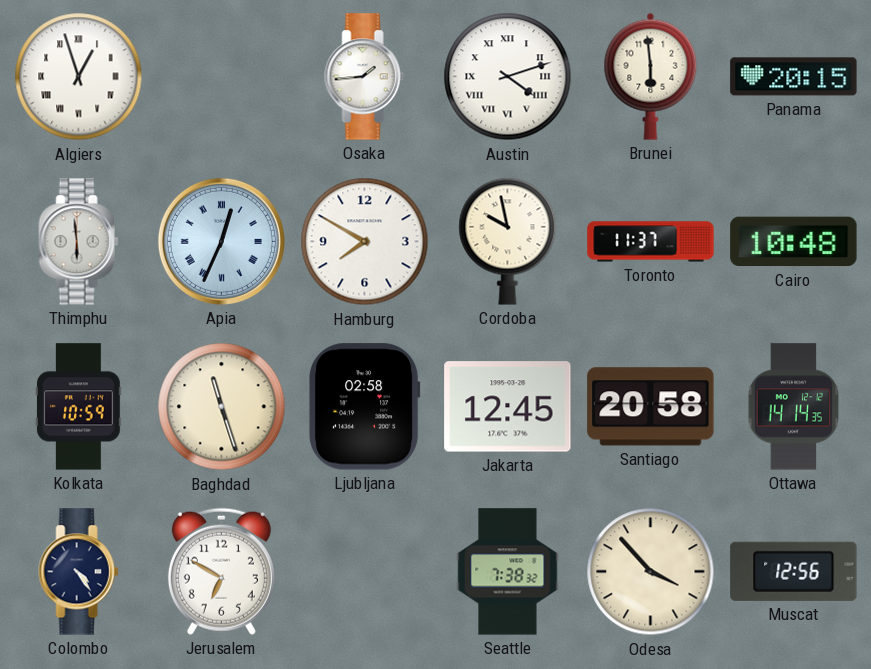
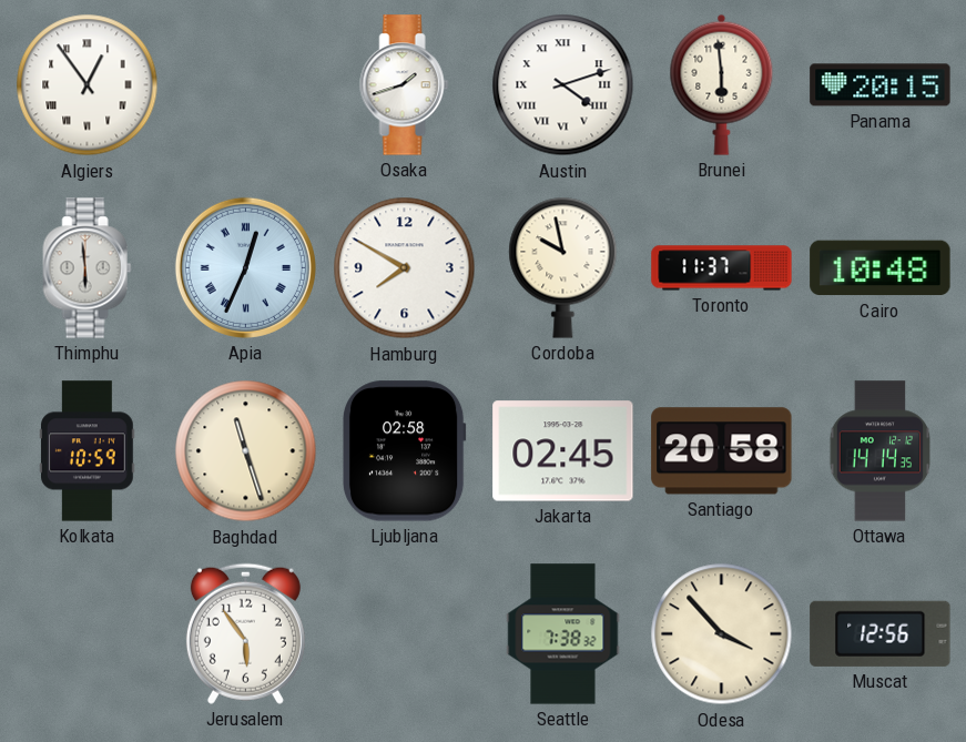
Algiers: 12:57 -> 12:54 (88, 85)
Osaka: 1:44 -> 1:42 (405, 85)
Jakarta: 12:45 -> 02:45 (563, 451)
Colombo: 4:24 -> none (79, 572)
Jerusalem: 6:50 -> 5:54 (245, 633)
